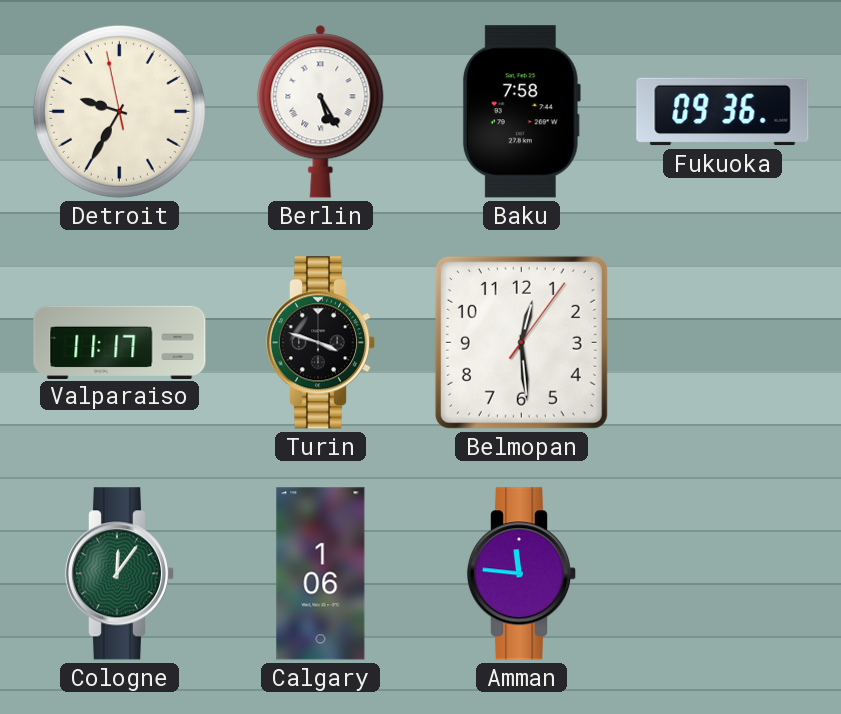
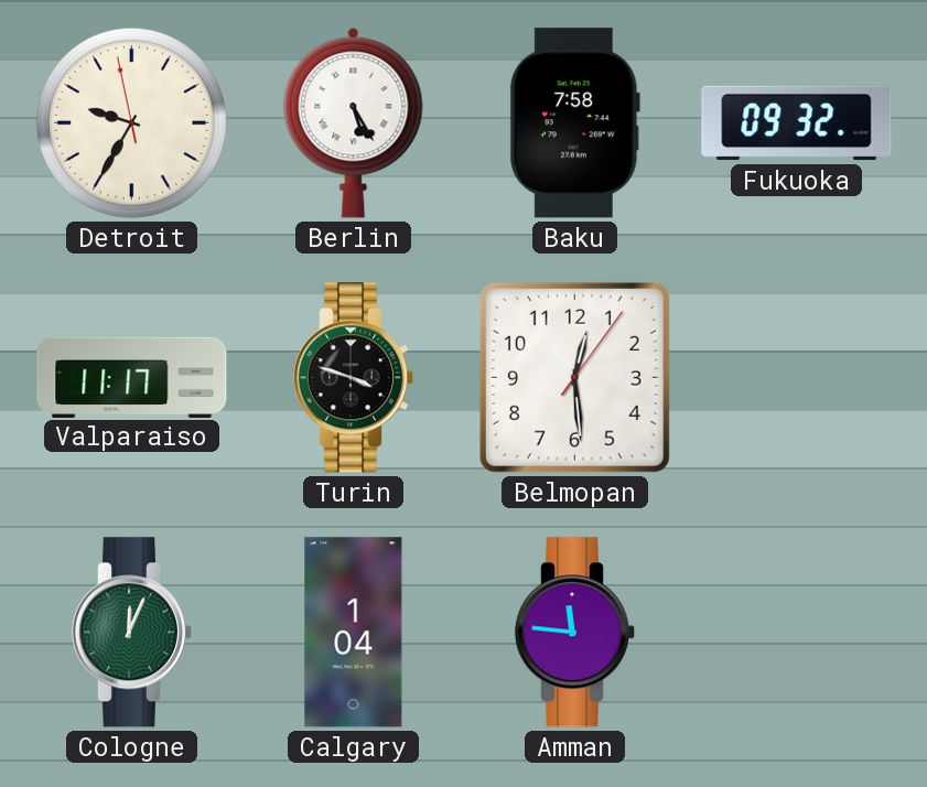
Fukuoka: 09:36 -> 09:32 (797, 123)
Cologne: 12:06 -> 12:04 (132, 633)
Calgary: 1:06 -> 1:04 (354, 633)
